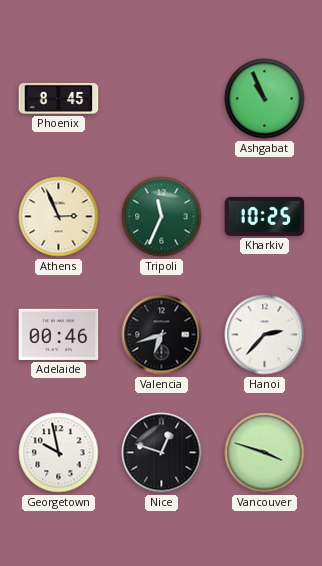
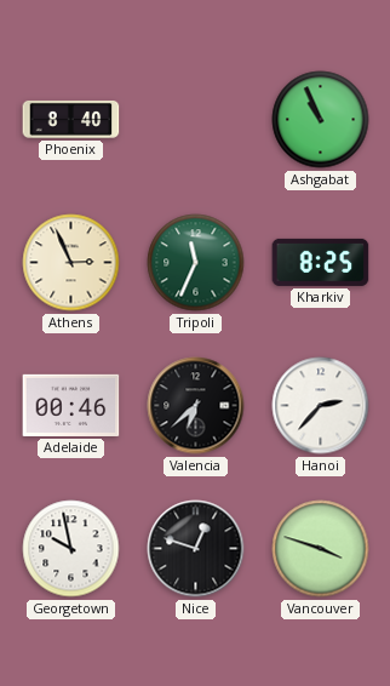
Phoenix: 8:45 -> 8:40 (71, 119)
Kharkiv: 10:25 -> 8:25 (321, 262)
Valencia: 6:42 -> 6:38 (196, 406)
